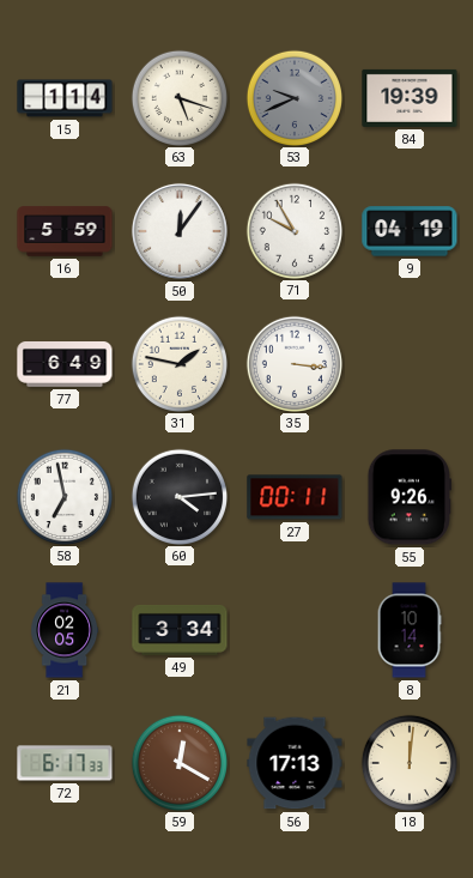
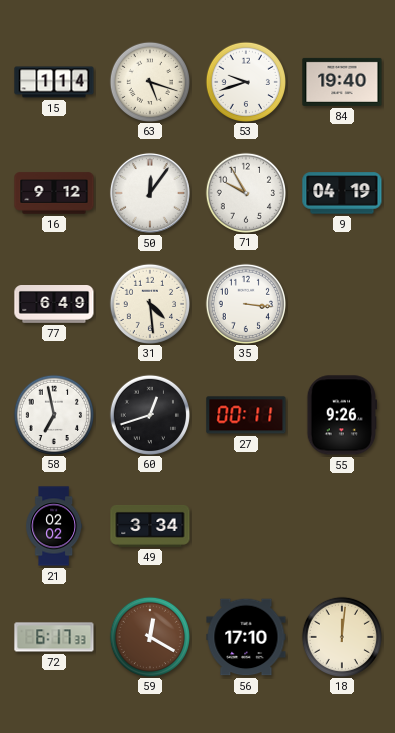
53: 9:41 -> 9:42 (245, 81)
53 dial: grey -> white (245, 81)
84: 19:39 -> 19:40 (342, 82)
16: 5:59 -> 9:12 (54, 193)
31: 1:47 -> 4:29 (149, 303)
60: 4:14 -> 12:42 (149, 414)
21: 02:05 -> 02:02 (54, 526)
8: 10:14 -> none (410, 630)
56: 17:13 -> 17:10 (246, 637)
